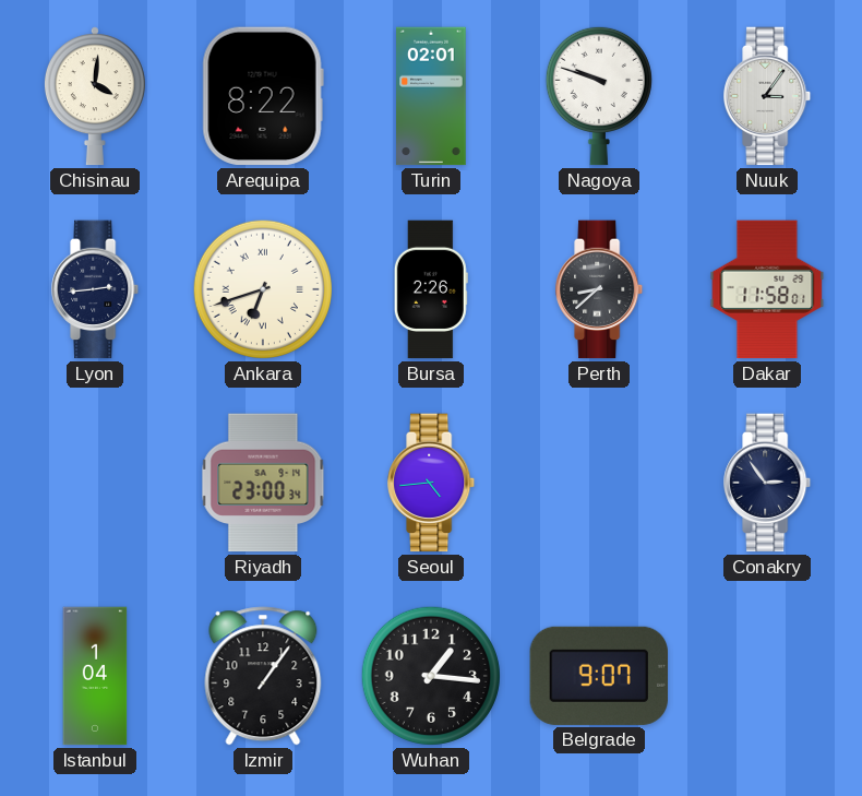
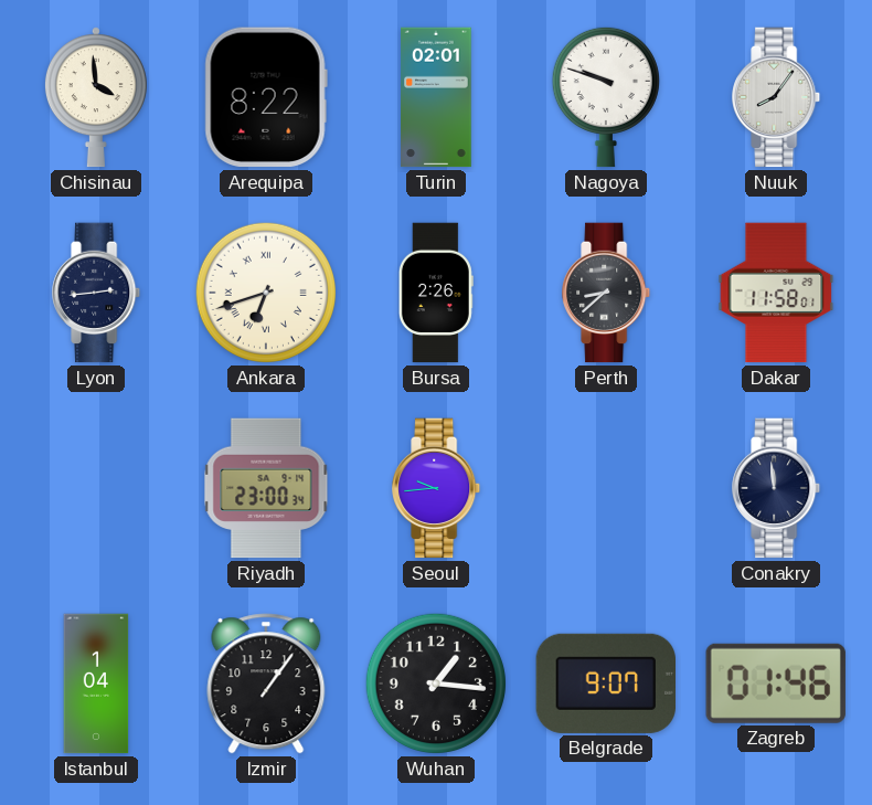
Chisinau: 4:01 -> 3:59 (96, 97)
Nuuk: 3:06 -> 8:06 (777, 97)
Seoul: 4:44 -> 9:44 (437, 488)
Conakry: 2:54 -> 11:59 (777, 488)
Zagreb: none -> 01:46 (776, 684)
